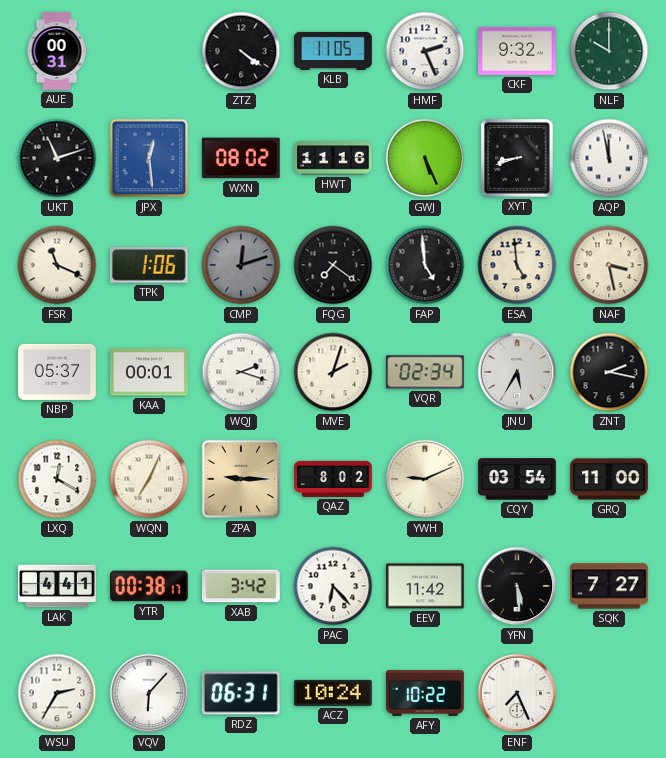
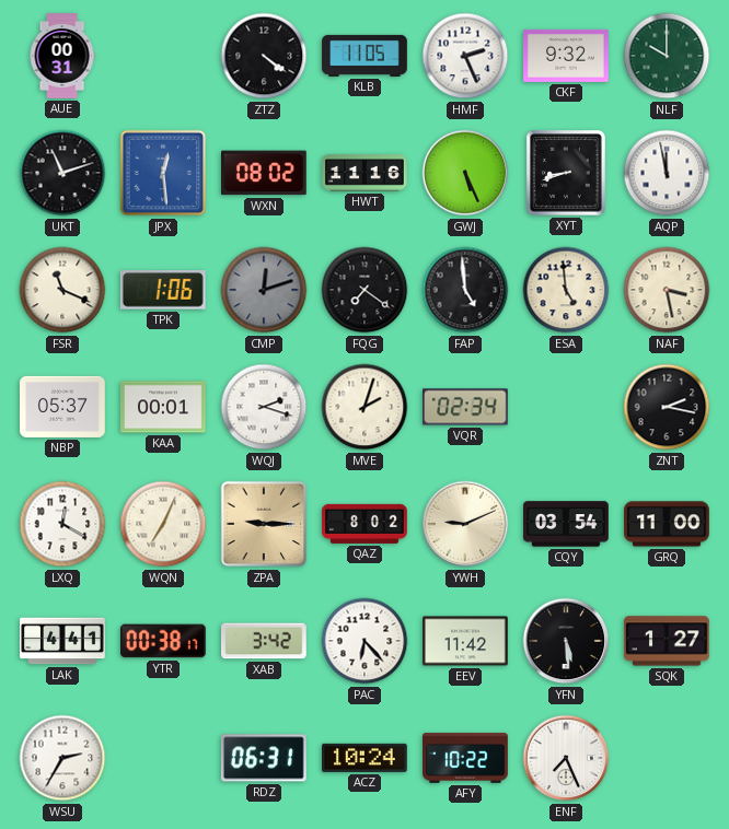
JNU: 5:35 -> none (517, 372)
SQK: 7:27 -> 1:27 (668, 641)
VQV: 6:07 -> none (149, 693)
